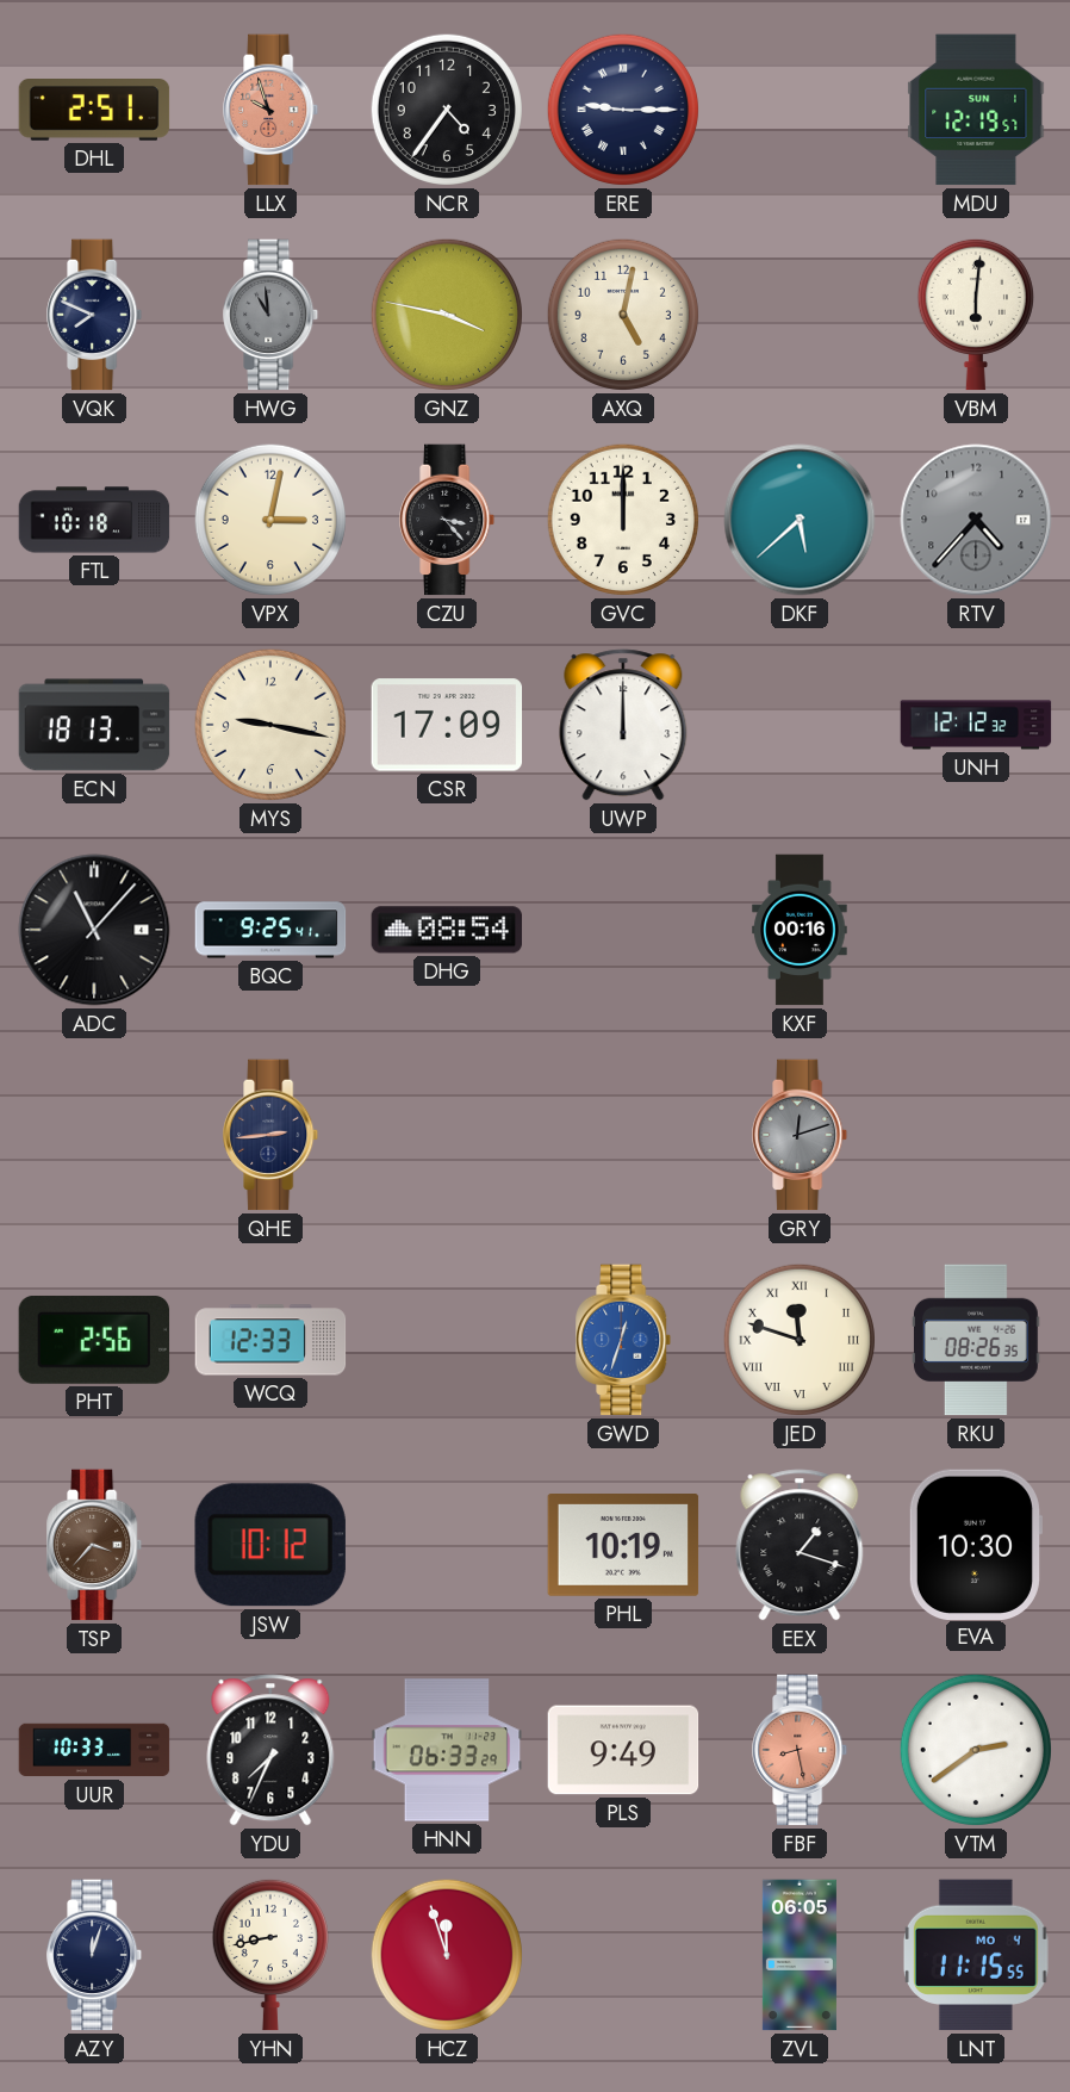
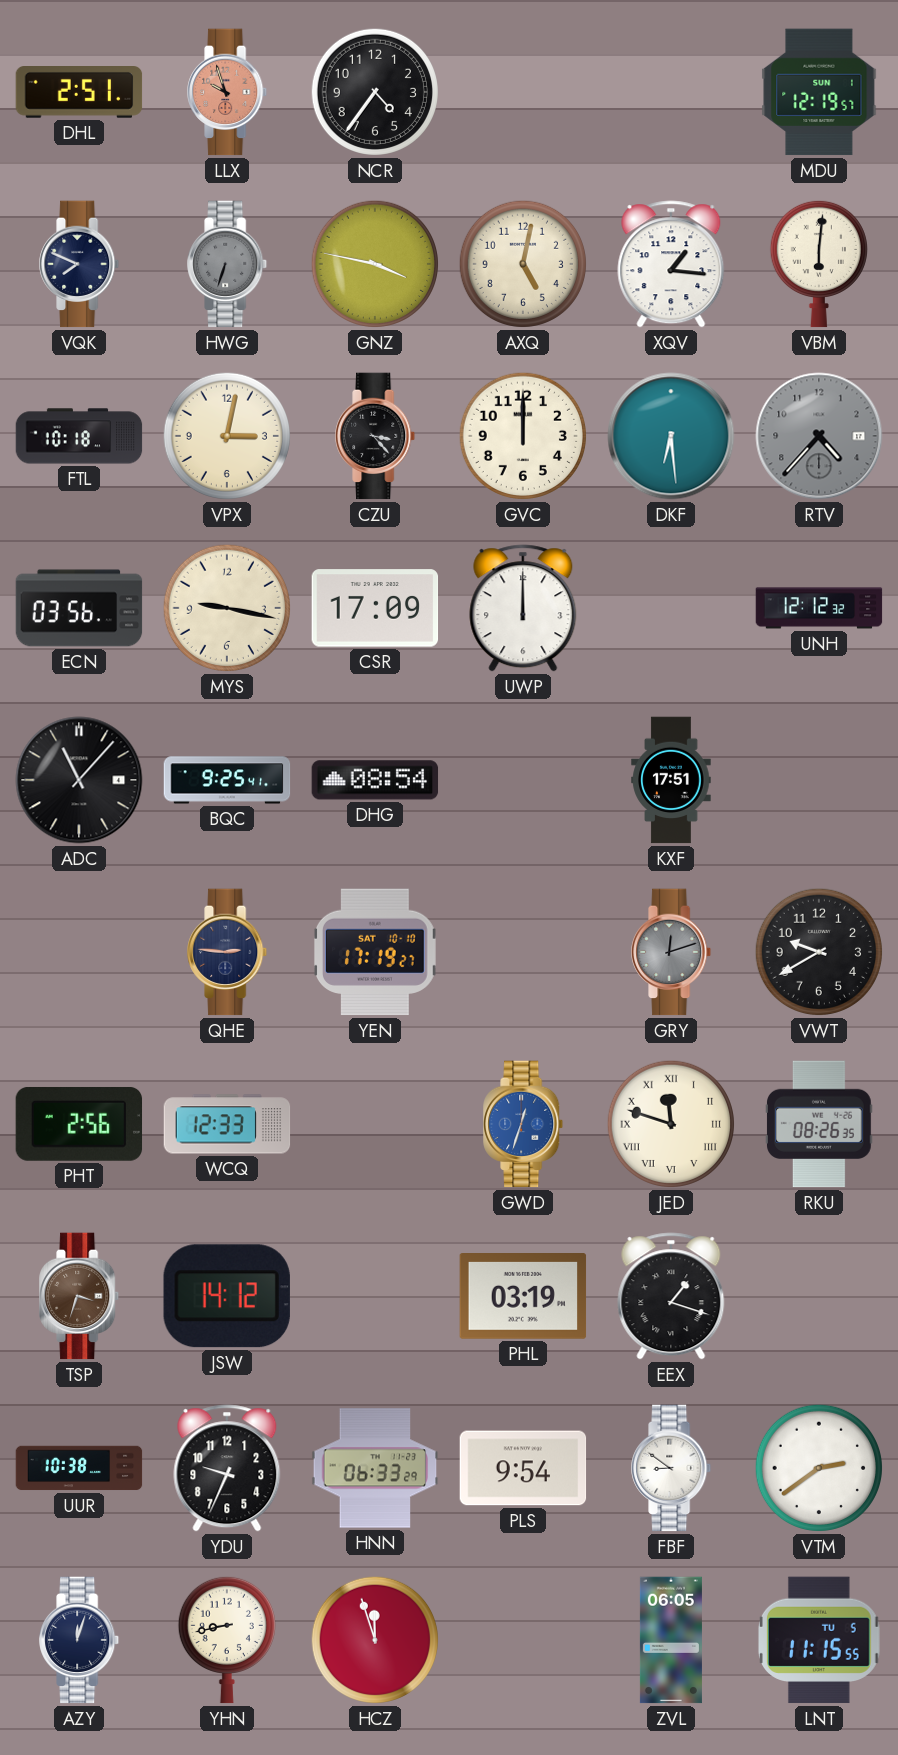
ERE: 9:15 -> none (623, 110)
HWG: 10:59 -> 6:33 (228, 264)
XQV: none -> 1:16 (671, 264)
DKF: 5:38 -> 6:29 (671, 436)
ECN: 18:13 -> 03:56 (79, 608)
KXF: 00:16 -> 17:51 (671, 780)
QHE: 2:44 -> 2:46 (228, 952)
YEN: none -> 17:19 (375, 952)
VWT: none -> 9:40 (819, 952)
TSP: 3:37 -> 3:33 (80, 1296)
JSW: 10:12 -> 14:12 (227, 1296)
PHL: 10:19 -> 03:19 (523, 1297)
EVA: 10:30 -> none (975, 1544)
UUR: 10:33 -> 10:38 (79, 1468)
YDU: 7:34 -> 9:34 (227, 1468)
PLS: 9:49 -> 9:54 (523, 1468)
FBF: 8:28 -> 8:51 (672, 1468)
FBF dial: salmon -> white (672, 1468)
LNT date: MO 4 -> TU 5 (819, 1640)
